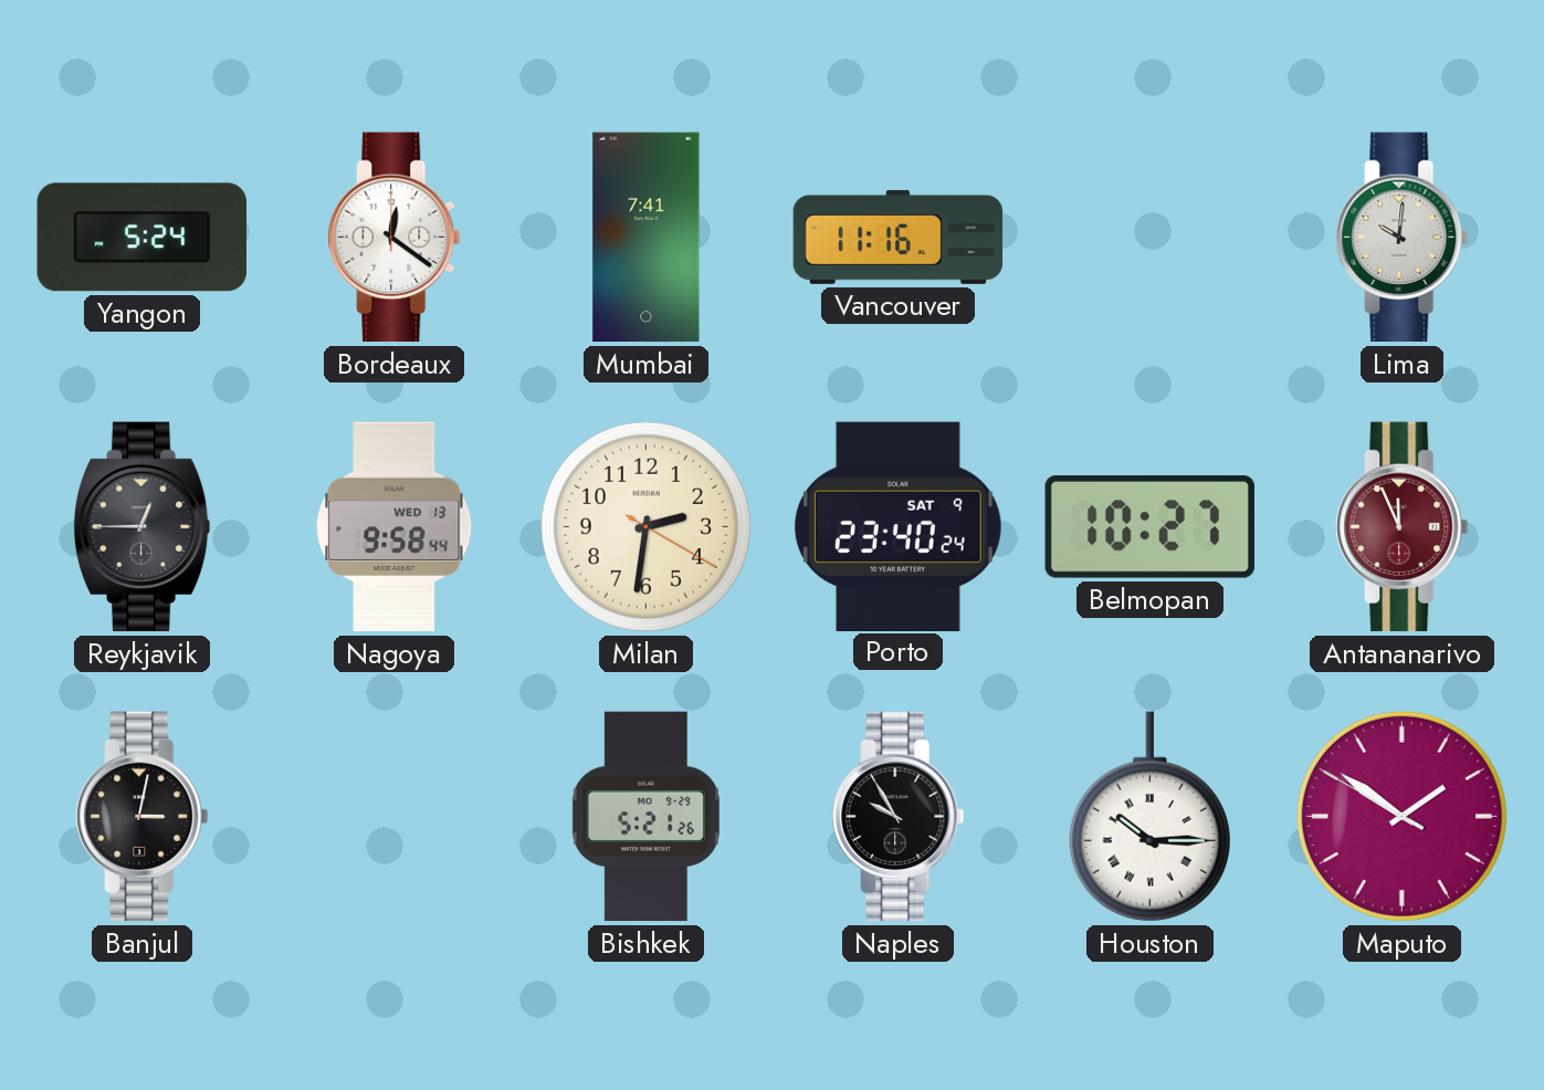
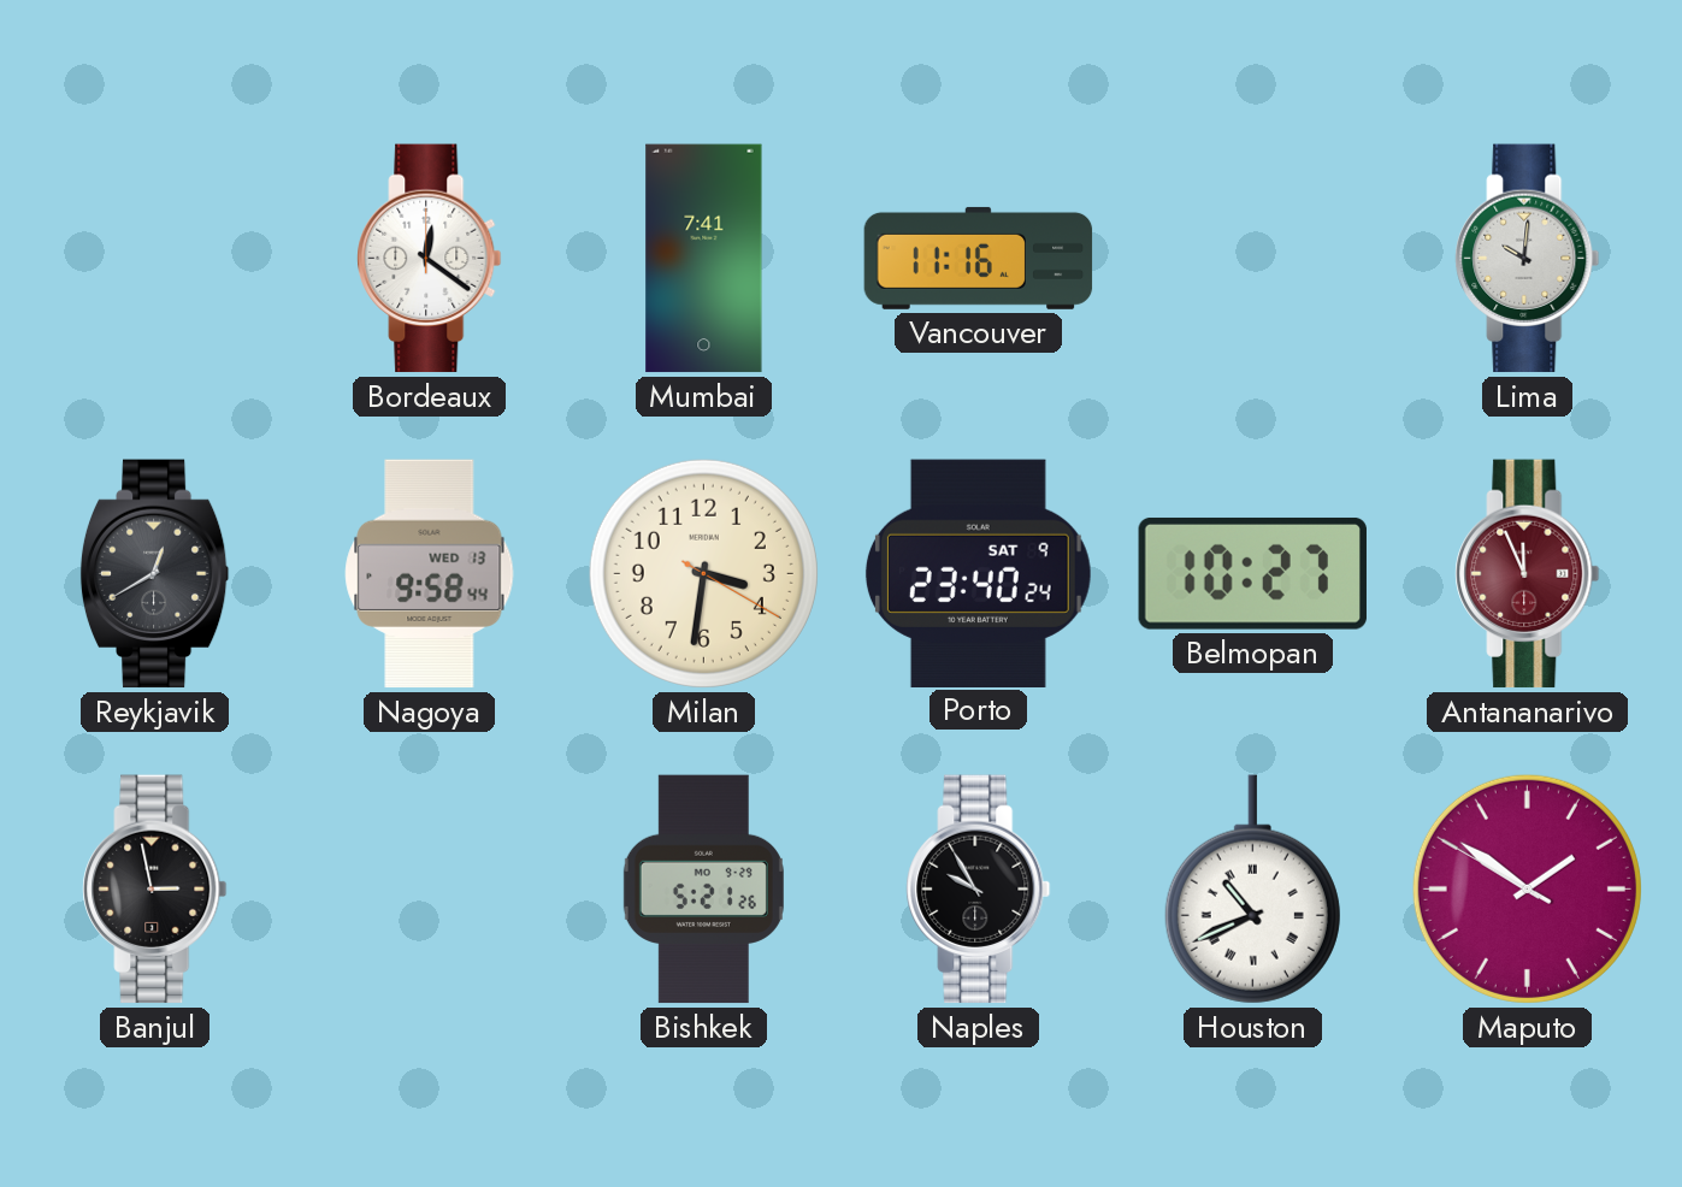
Yangon: 5:24 -> none (141, 238)
Reykjavik: 12:45 -> 12:40 (154, 574)
Milan: 2:31 -> 3:31 (703, 573)
Banjul: 3:02 -> 2:58 (155, 890)
Houston: 10:15 -> 10:41 (1252, 890)
